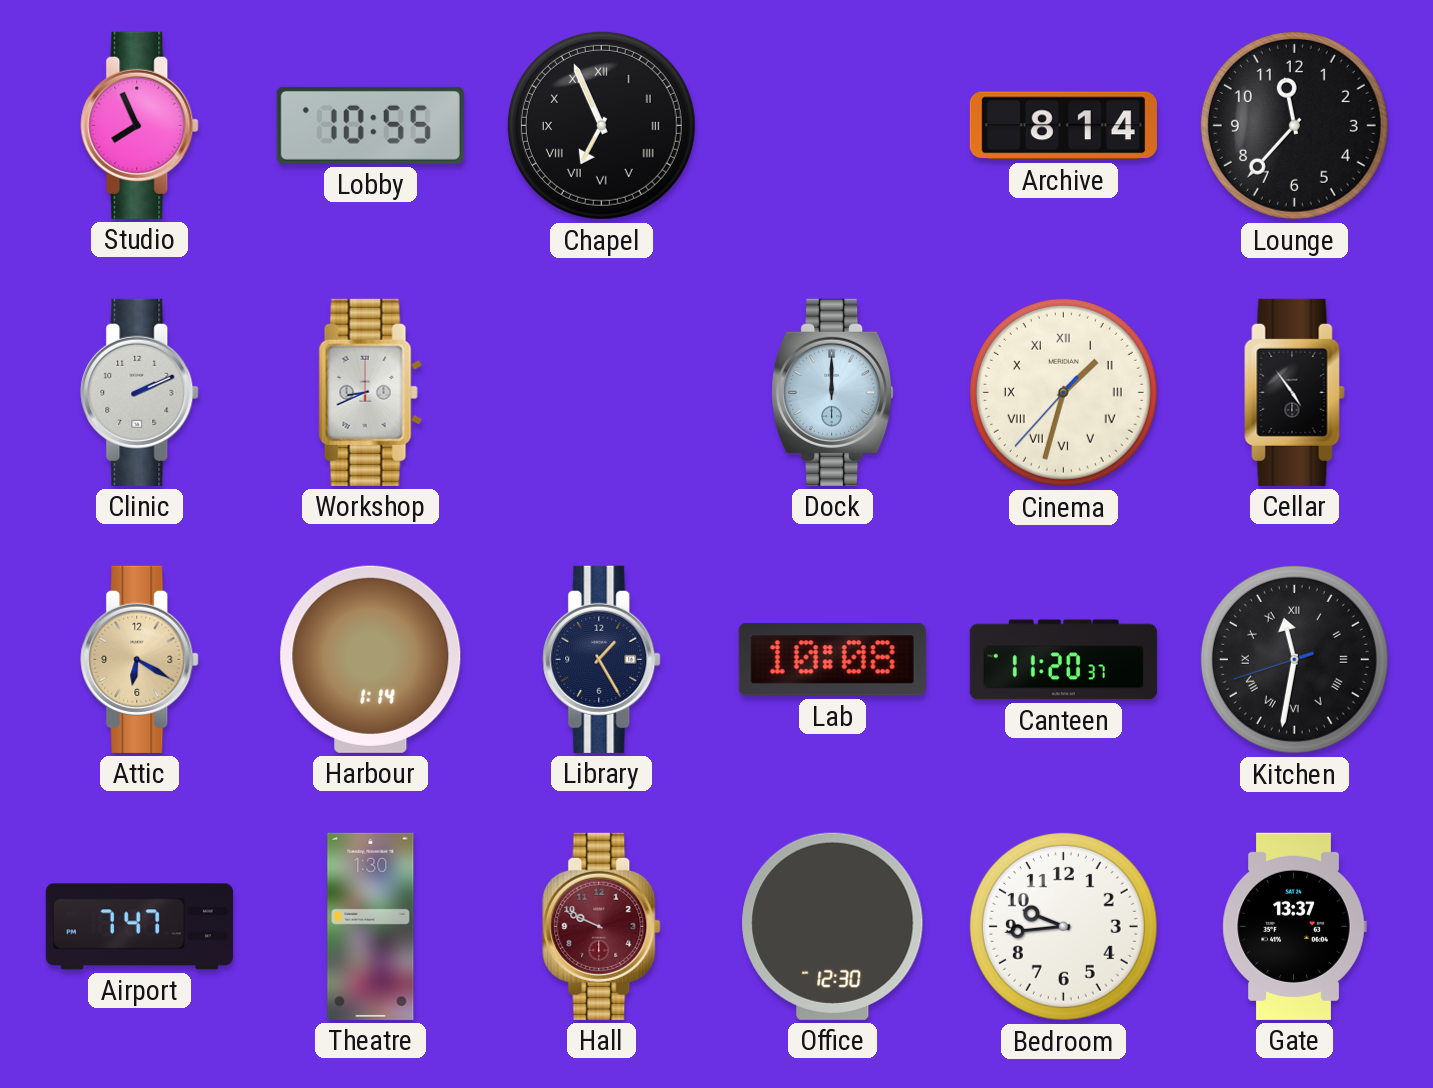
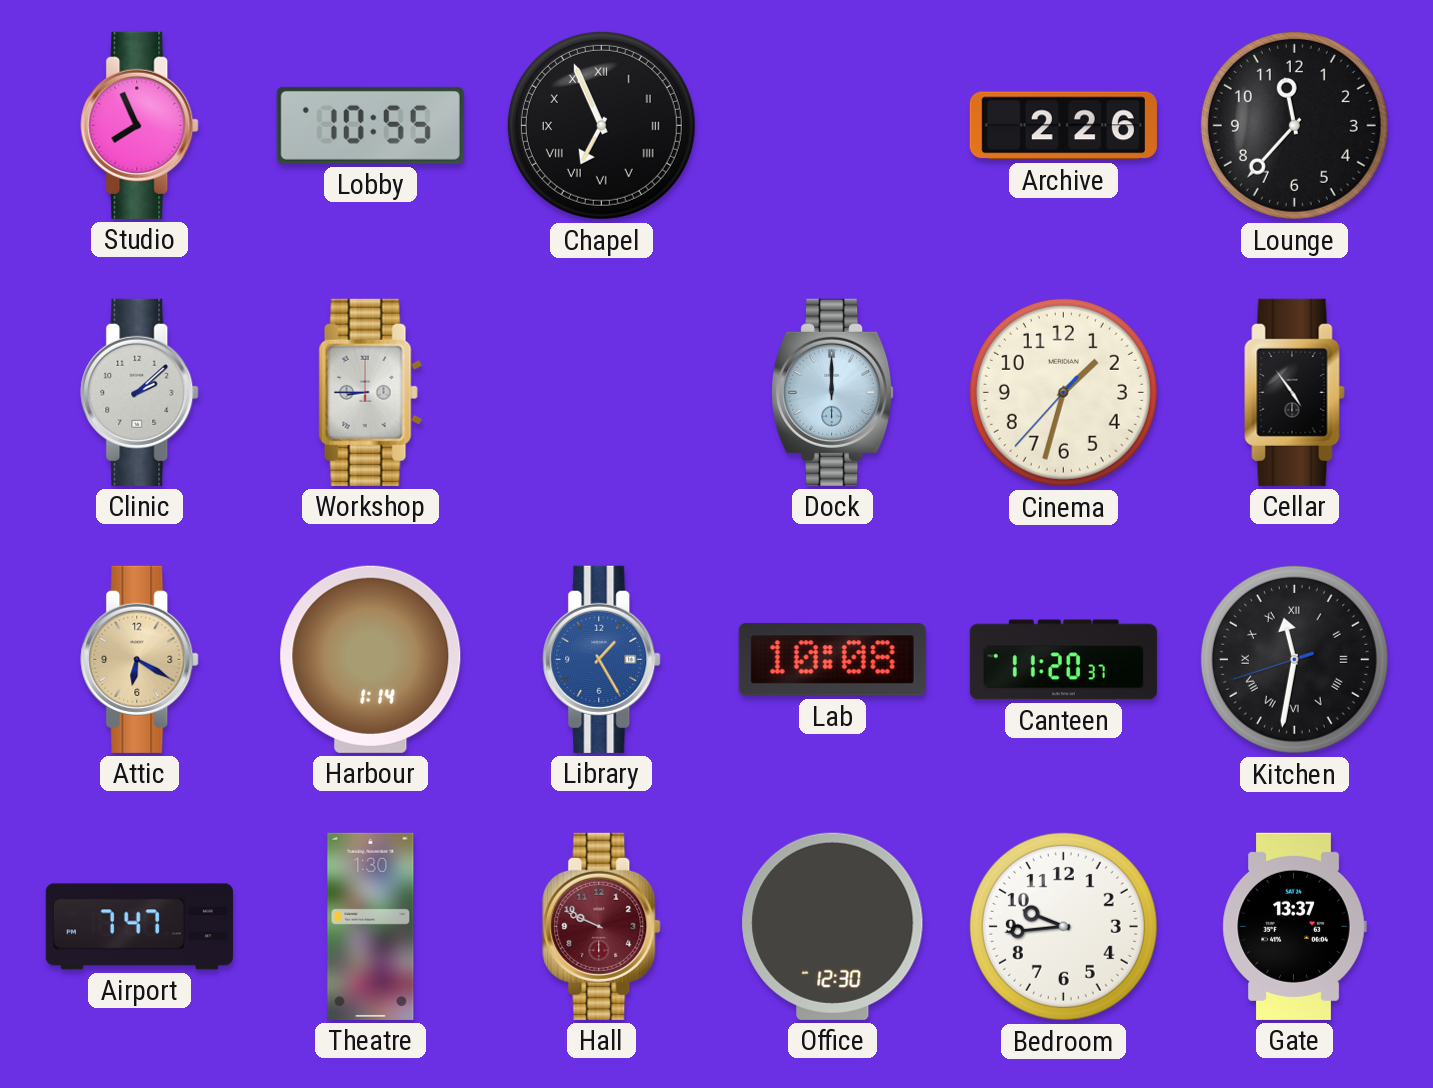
Archive: 8:14 -> 2:26 (1063, 126)
Clinic: 2:11 -> 2:08 (140, 392)
Workshop: 8:41 -> 8:45 (371, 392)
Cinema numerals: Roman -> Arabic (1063, 392)
Library dial: navy -> blue (602, 659)
